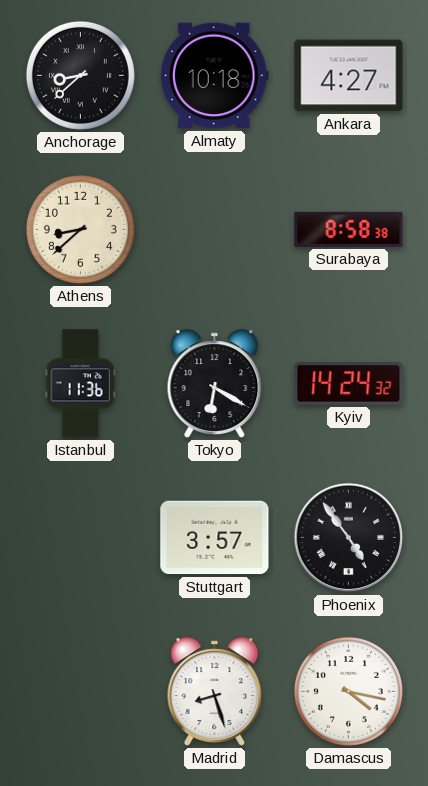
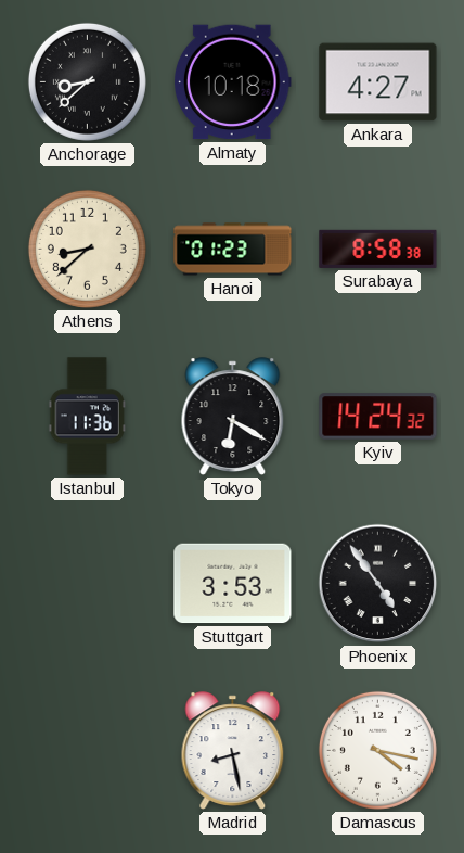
Hanoi: none -> 01:23 (233, 250)
Stuttgart: 3:57 -> 3:53 (233, 584)
Madrid: 8:27 -> 8:28 (233, 751)
